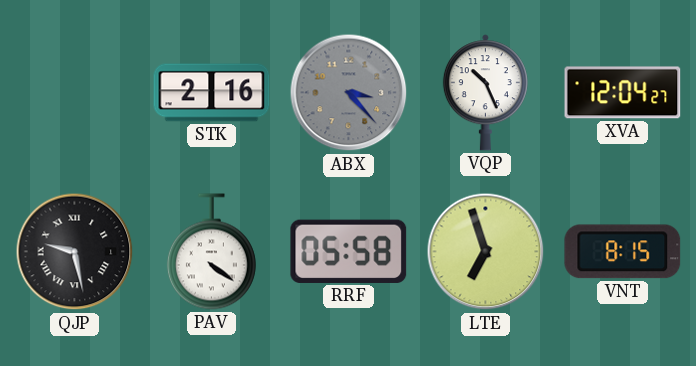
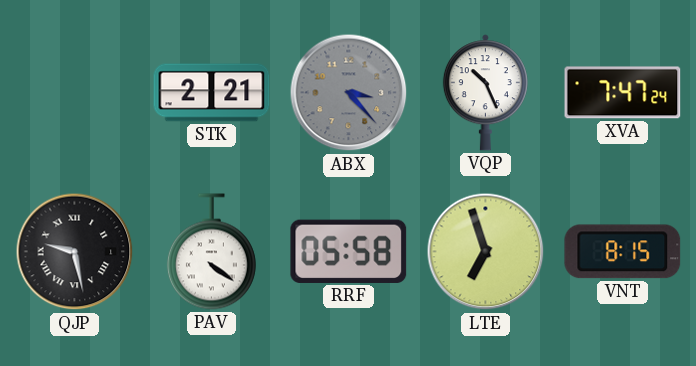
STK: 2:16 -> 2:21 (212, 93)
XVA: 12:04 -> 7:47 (623, 93)
